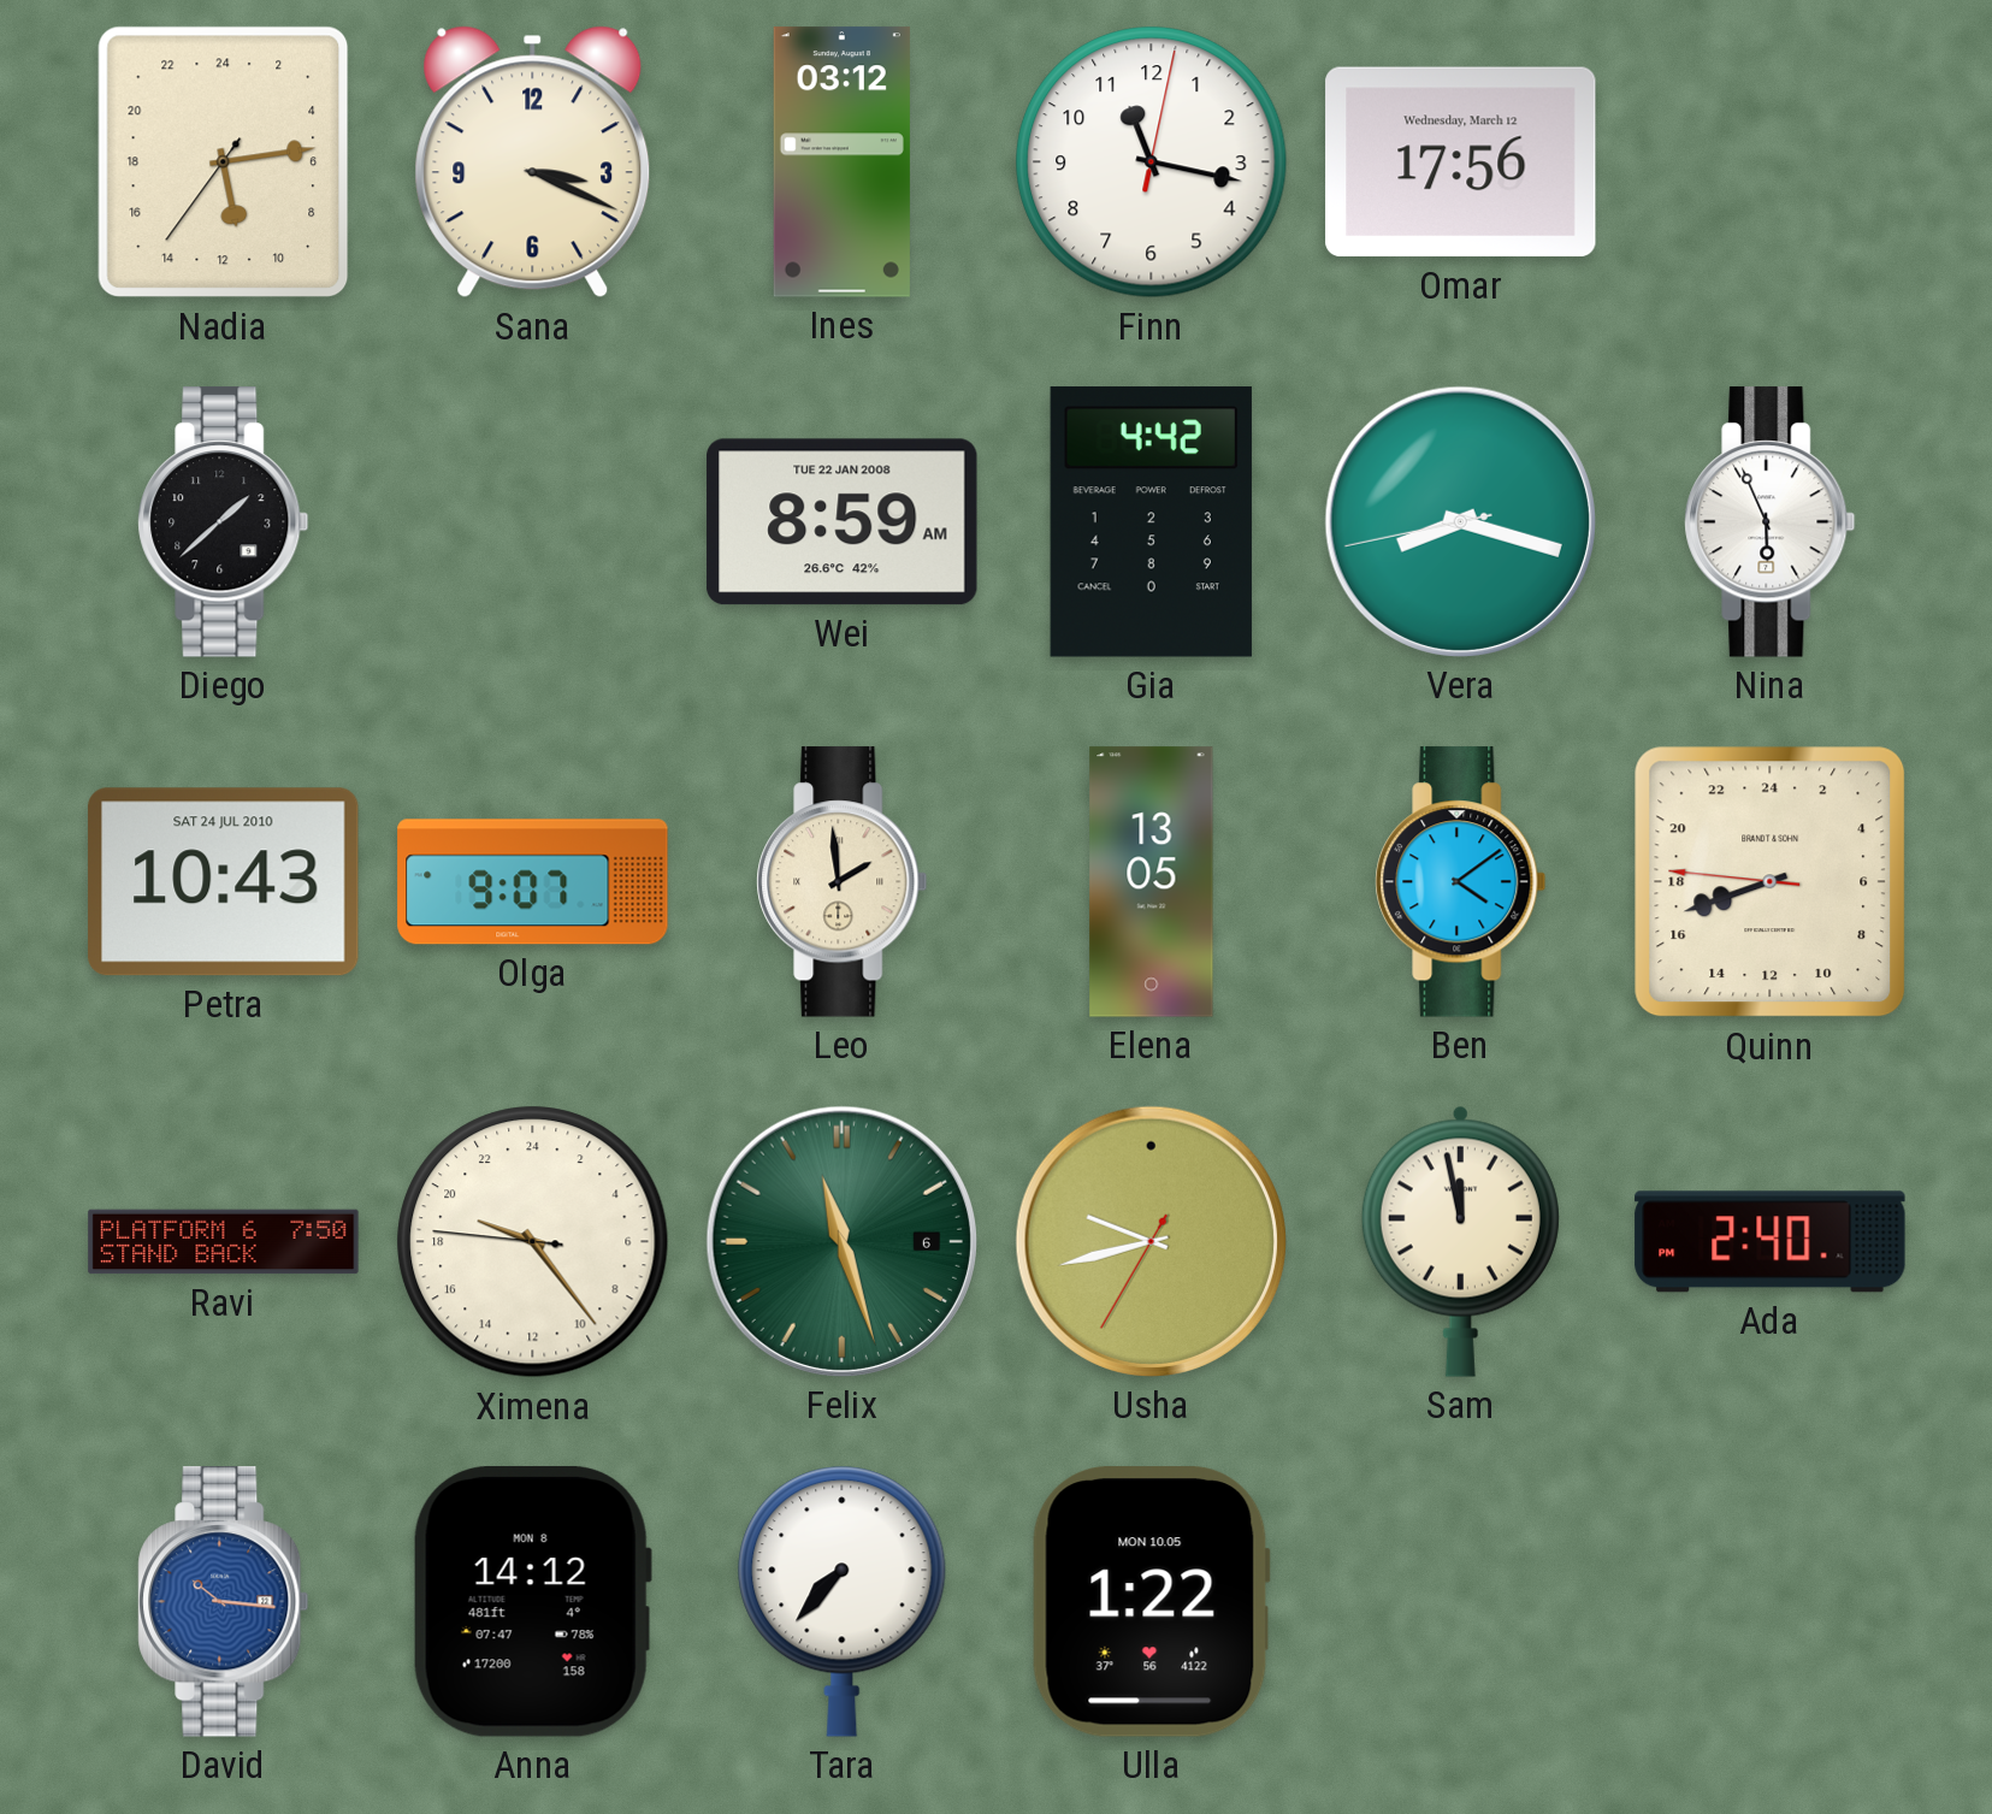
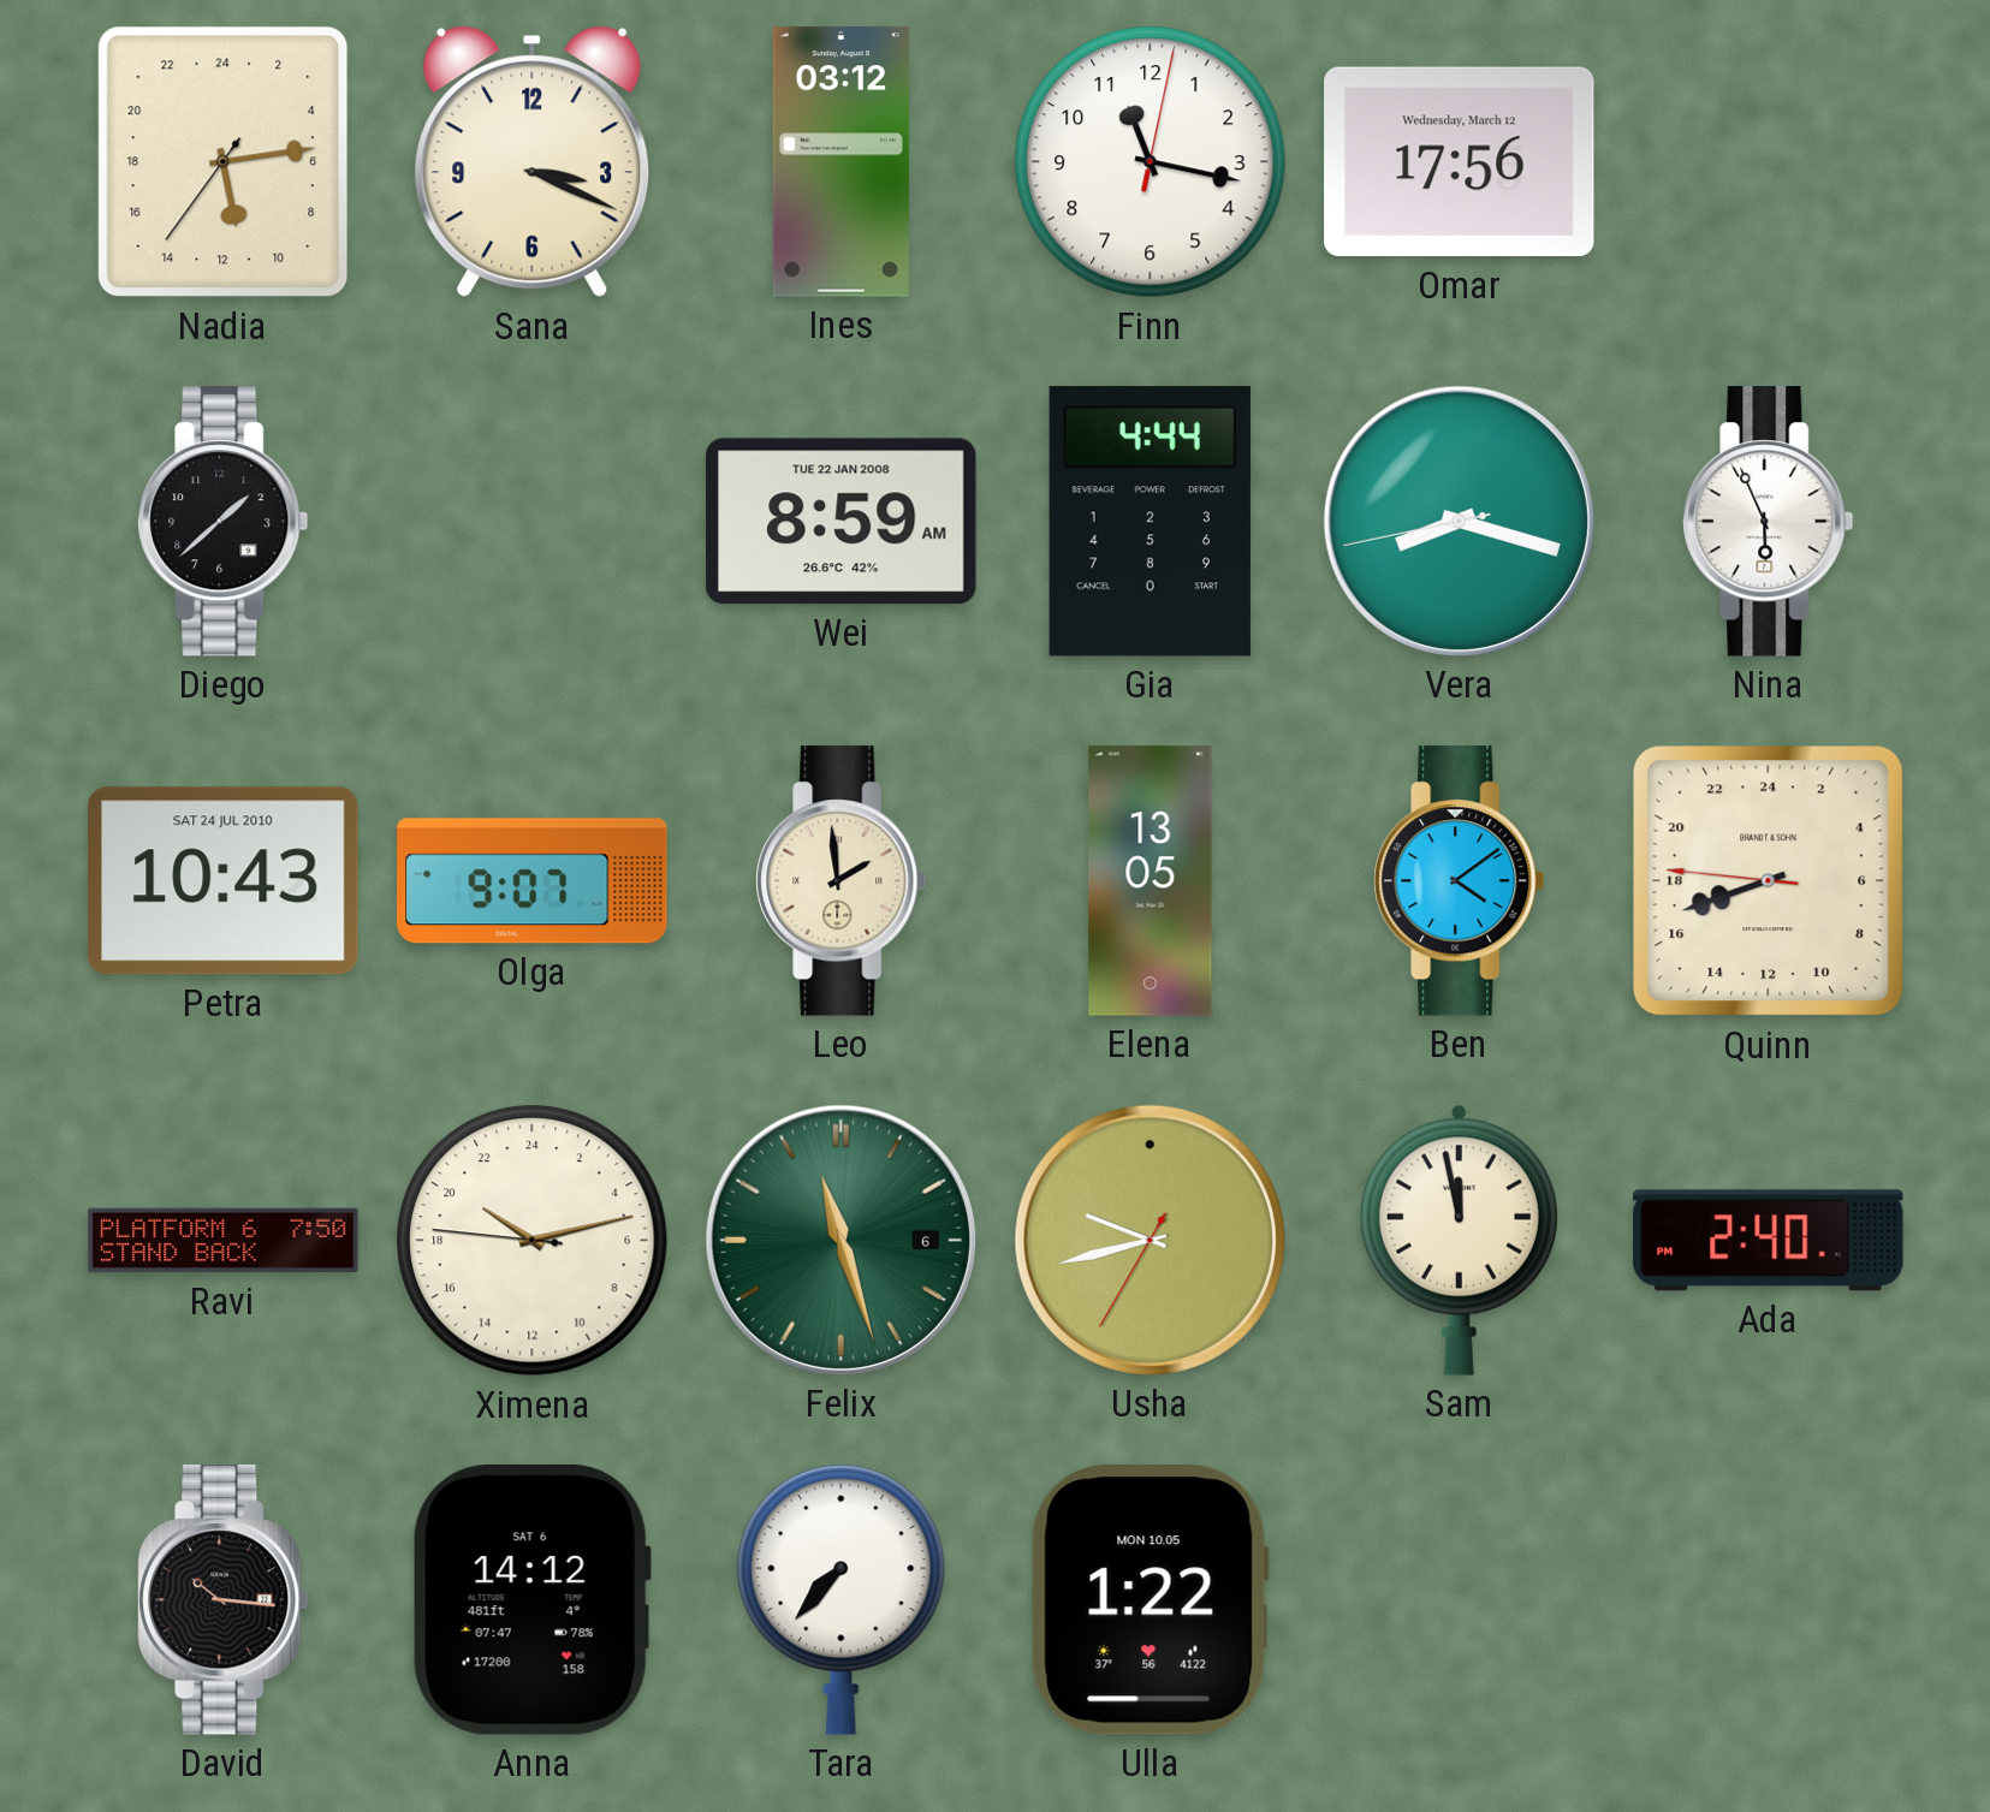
Gia: 4:42 -> 4:44 (1150, 522)
Ximena: 19:23 -> 20:12 (533, 1241)
David dial: blue -> black (224, 1600)
Anna date: MON 8 -> SAT 6 (531, 1599)
